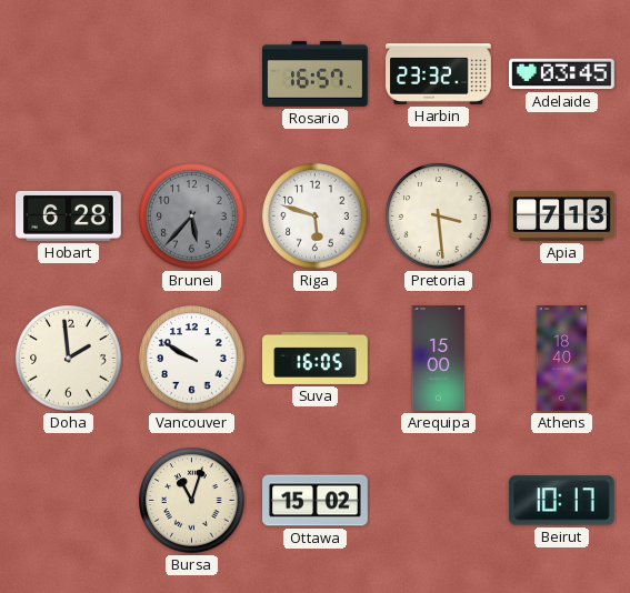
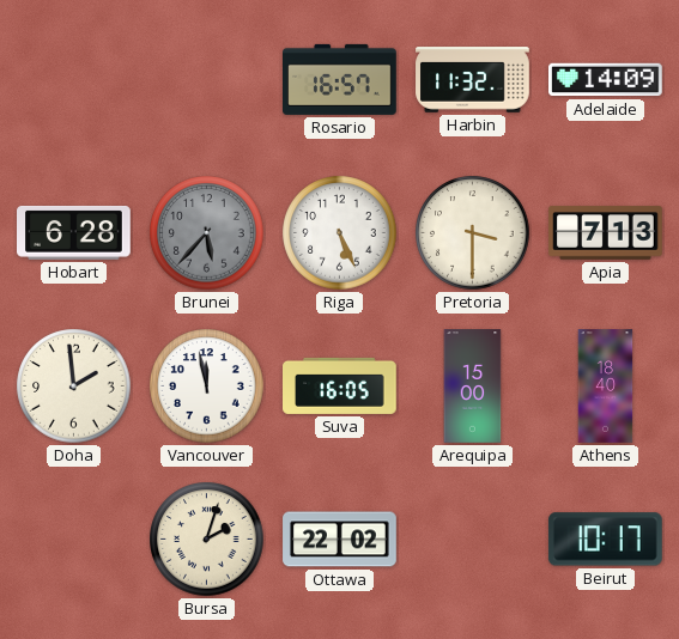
Harbin: 23:32 -> 11:32 (473, 80)
Adelaide: 03:45 -> 14:09 (606, 80)
Riga: 5:48 -> 5:26 (340, 233)
Pretoria: 3:29 -> 3:30 (473, 233)
Vancouver: 9:50 -> 11:58 (207, 387)
Bursa: 11:03 -> 2:03 (207, 540)
Ottawa: 15:02 -> 22:02 (340, 540)
